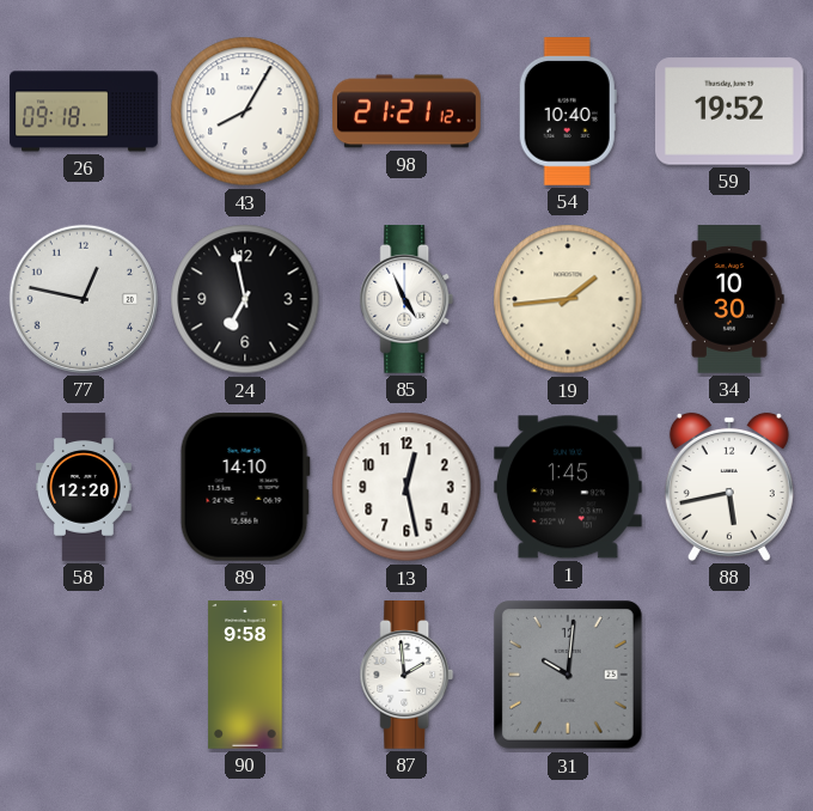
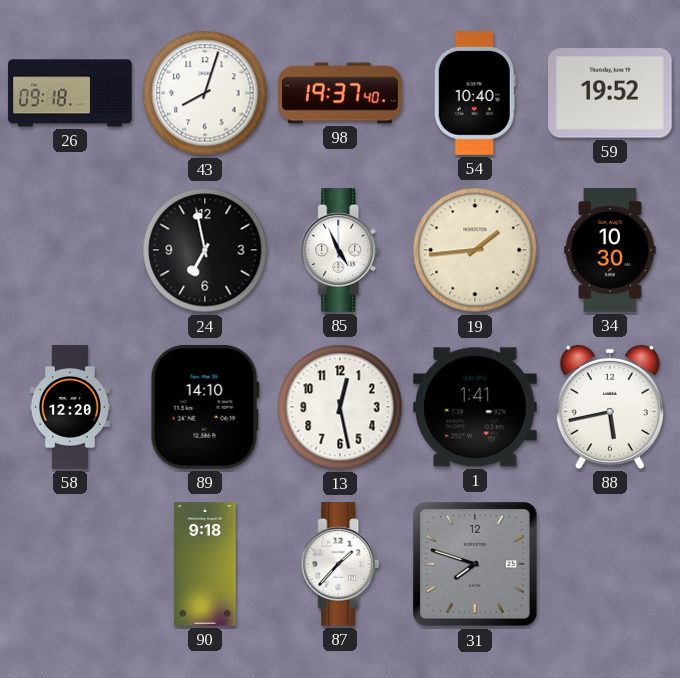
43: 8:05 -> 8:03 (205, 93)
98: 21:21 -> 19:37 (340, 93)
77: 12:47 -> none (84, 299)
1: 1:45 -> 1:41 (476, 407)
90: 9:58 -> 9:18 (205, 564)
87: 1:59 -> 1:37 (340, 564)
31: 10:01 -> 7:48 (476, 565)
